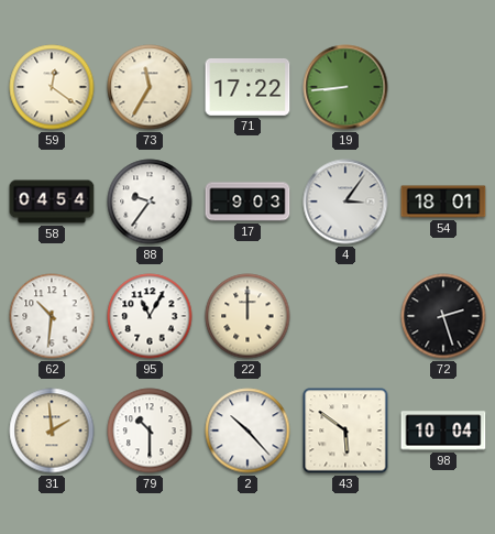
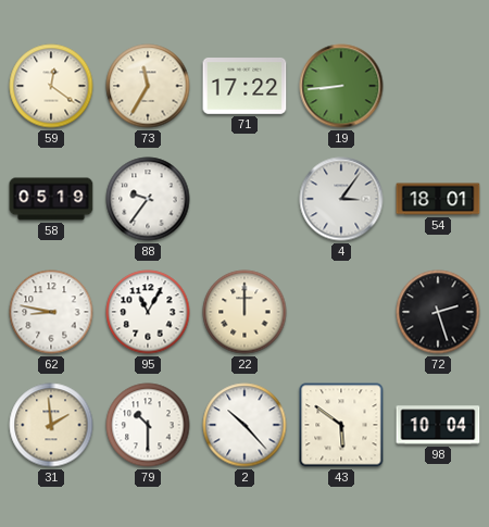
58: 04:54 -> 05:19 (51, 199)
17: 9:03 -> none (248, 201)
62: 10:31 -> 8:47 (51, 312)
